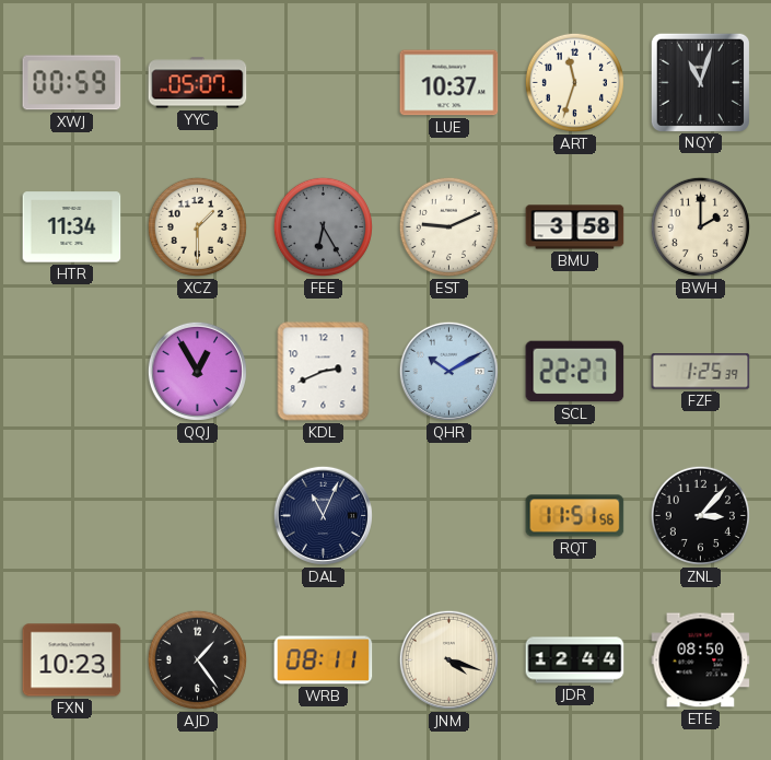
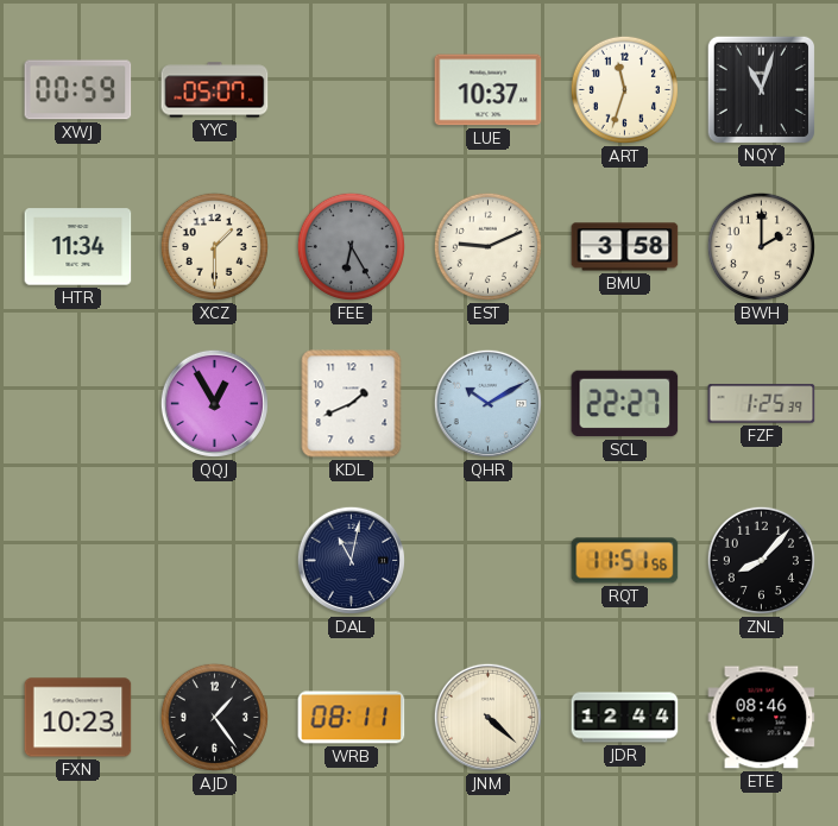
KDL: 2:41 -> 1:41 (352, 404)
DAL: 11:04 -> 11:02 (351, 560)
ZNL: 3:07 -> 8:07 (761, 560)
JNM: 4:18 -> 4:22 (487, 717)
ETE: 08:50 -> 08:46 (762, 718)
